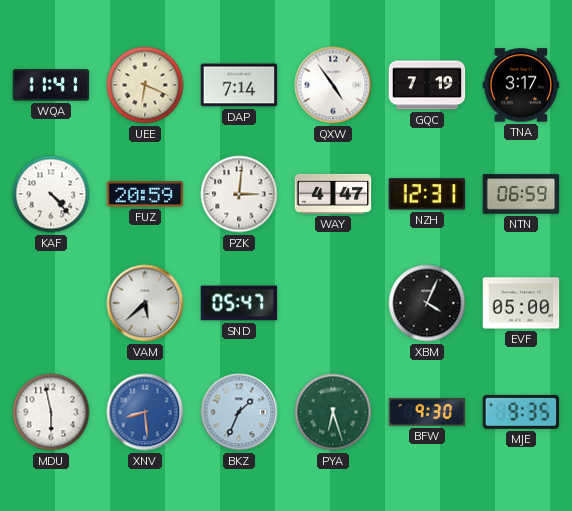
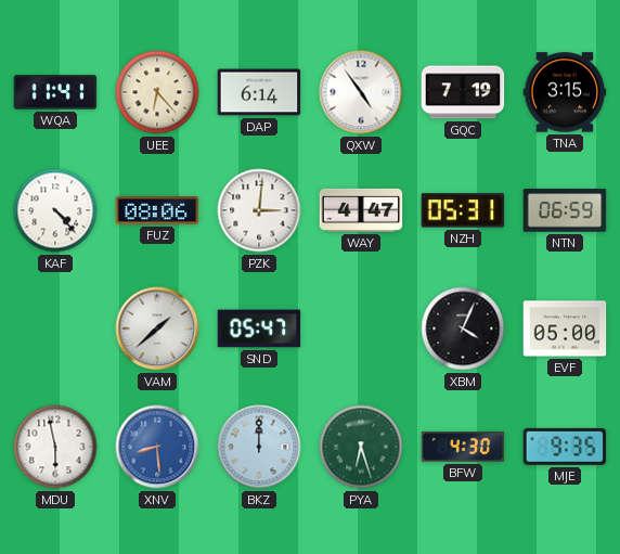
UEE: 6:19 -> 6:23 (157, 92)
DAP: 7:14 -> 6:14 (259, 92)
TNA: 3:17 -> 3:15 (565, 92)
FUZ: 20:59 -> 08:06 (157, 211)
NZH: 12:31 -> 05:31 (463, 210)
VAM: 5:38 -> 1:38 (157, 328)
BKZ: 1:34 -> 12:00 (259, 447)
BFW: 9:30 -> 4:30 (463, 448)
